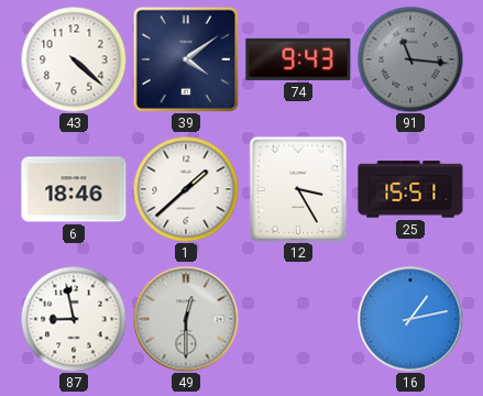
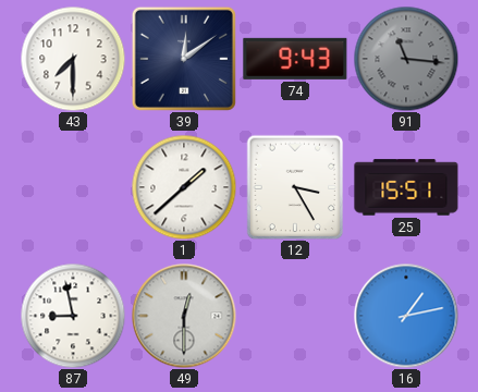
43: 4:22 -> 7:30 (73, 59)
39: 4:09 -> 12:09 (184, 59)
6: 18:46 -> none (74, 189)
